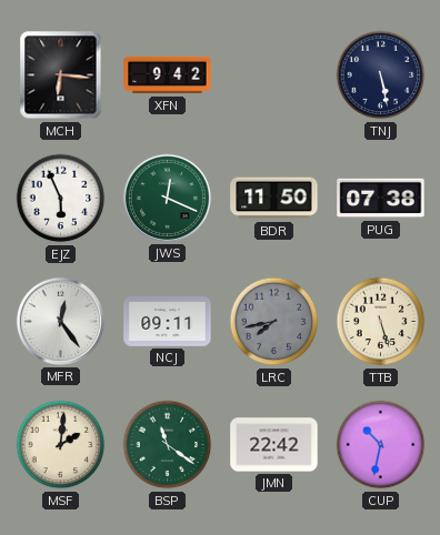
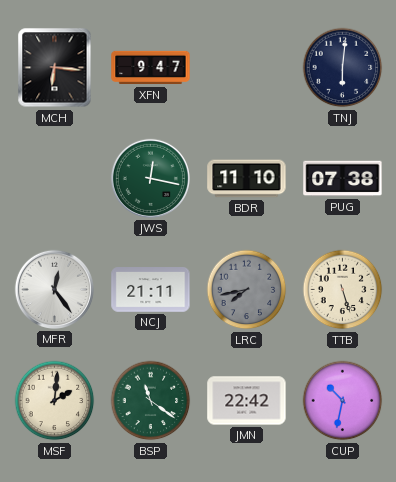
XFN: 9:42 -> 9:47 (151, 68)
TNJ: 5:28 -> 6:01 (343, 68)
EJZ: 5:56 -> none (61, 199)
JWS: 12:19 -> 12:17 (150, 178)
BDR: 11:50 -> 11:10 (247, 179)
NCJ: 09:11 -> 21:11 (151, 290)
